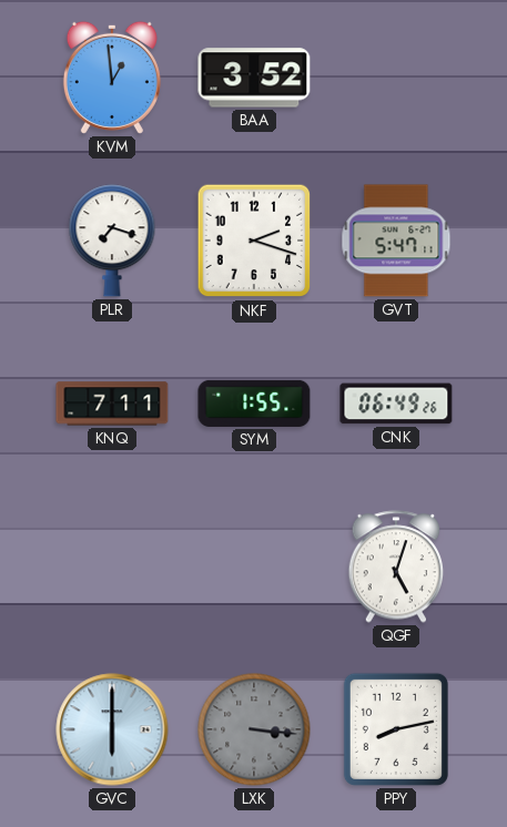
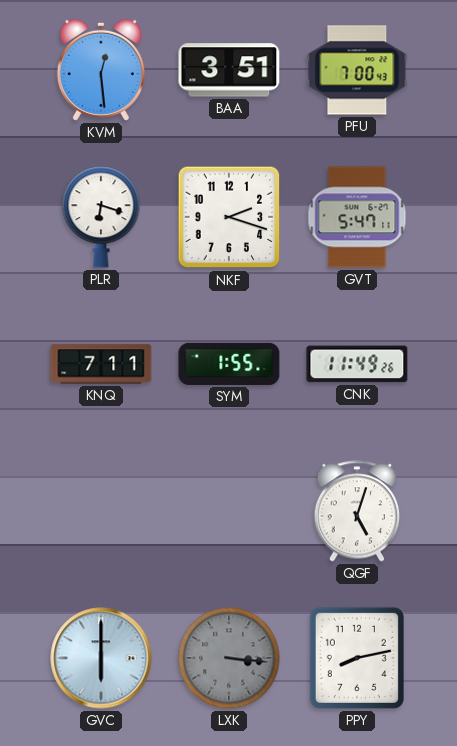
KVM: 12:59 -> 12:29 (101, 70)
BAA: 3:52 -> 3:51 (229, 70)
PFU: none -> 7:00 (357, 70)
PLR: 7:18 -> 6:18 (101, 217)
CNK: 06:49 -> 11:49 (357, 364)
